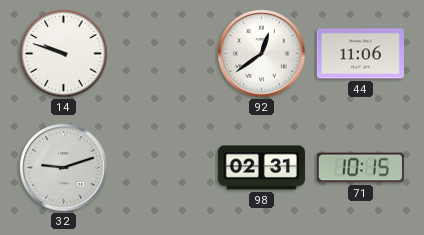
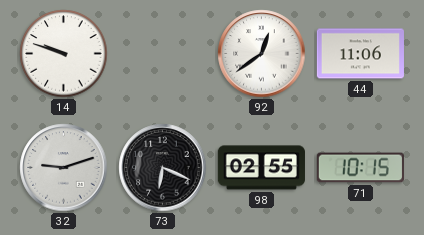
73: none -> 6:19 (163, 168)
98: 02:31 -> 02:55 (261, 168)
